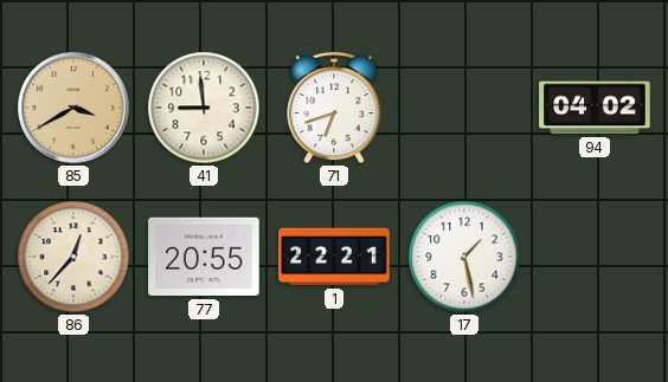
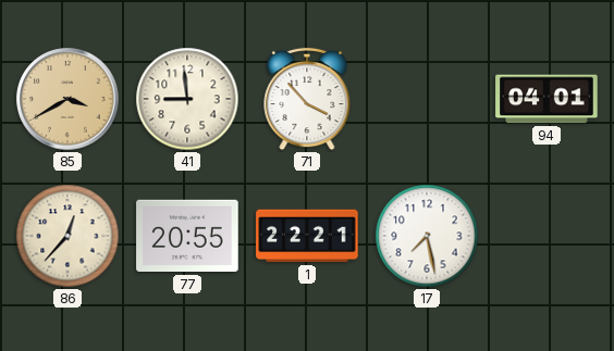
71: 6:42 -> 3:53 (307, 99)
94: 04:02 -> 04:01 (547, 99)
17: 1:28 -> 7:28 (427, 236)
